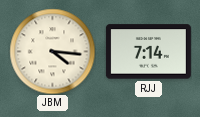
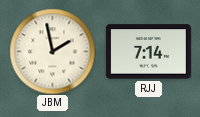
JBM: 4:16 -> 1:58 (52, 51)
